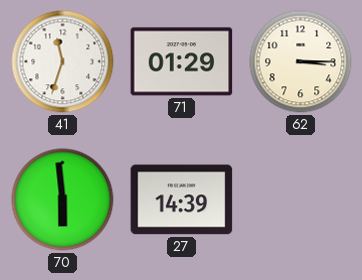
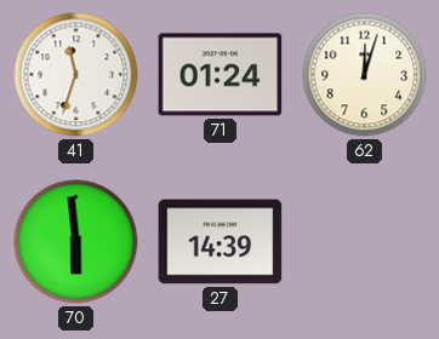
71: 01:29 -> 01:24 (221, 75)
62: 3:15 -> 12:03 (365, 75)
